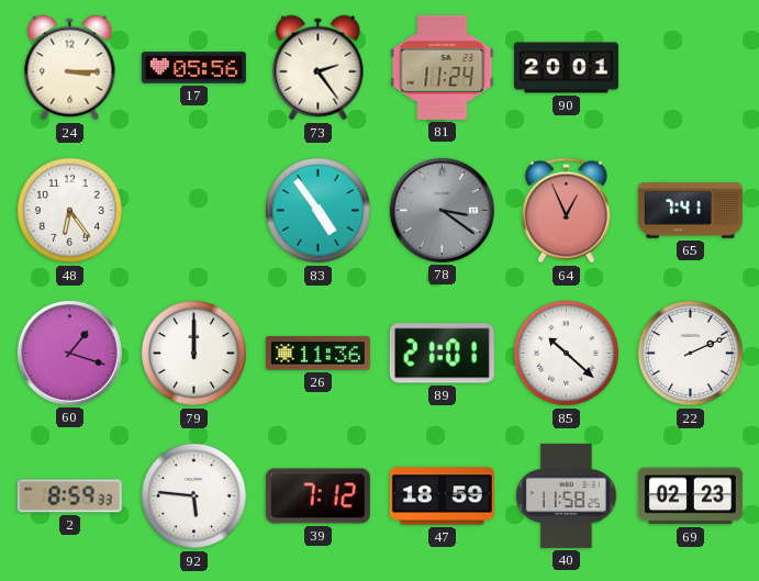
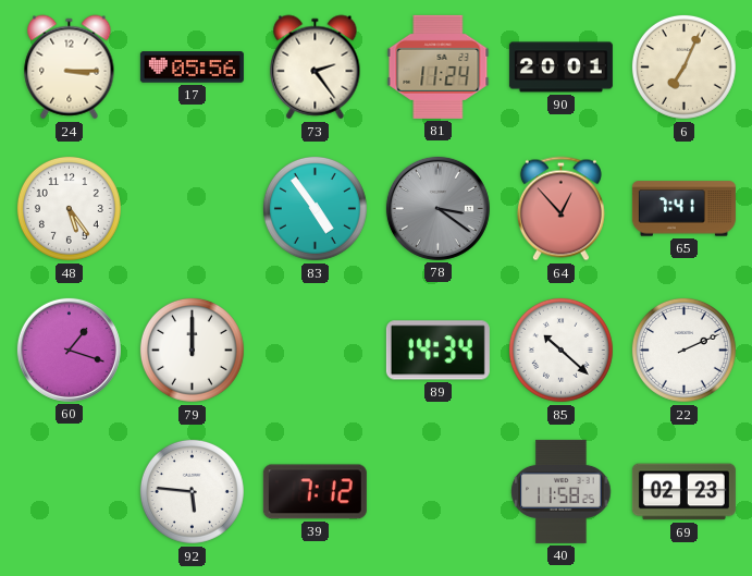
6: none -> 7:04 (683, 66)
48: 6:24 -> 5:24 (69, 208)
64: 12:56 -> 12:53 (560, 209)
26: 11:36 -> none (317, 354)
89: 21:01 -> 14:34 (437, 351)
2: 8:59 -> none (69, 496)
47: 18:59 -> none (442, 496)
